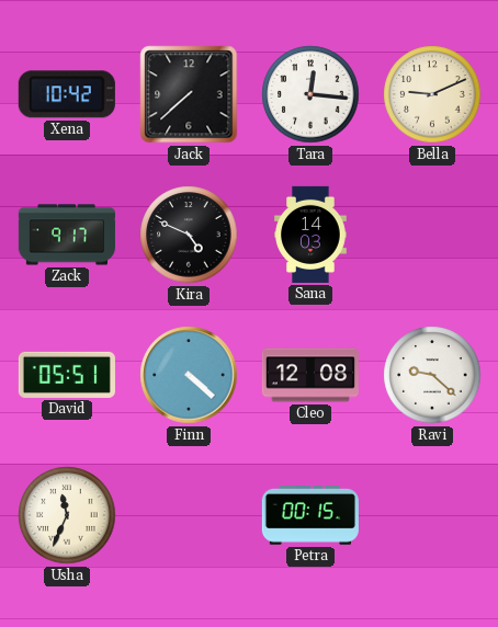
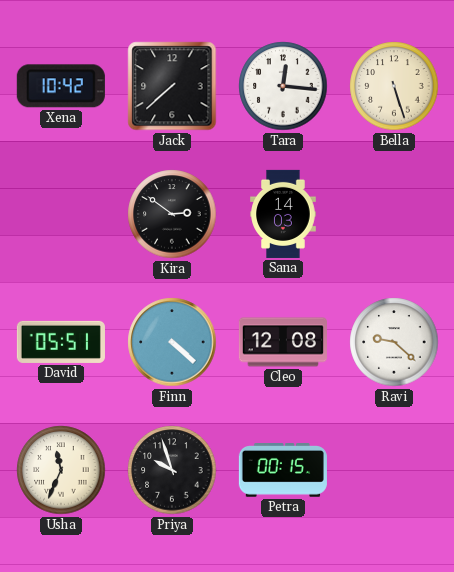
Bella: 9:11 -> 5:27 (394, 86)
Zack: 9:17 -> none (67, 235)
Kira: 4:49 -> 2:51 (172, 214)
Priya: none -> 9:57 (172, 470)
